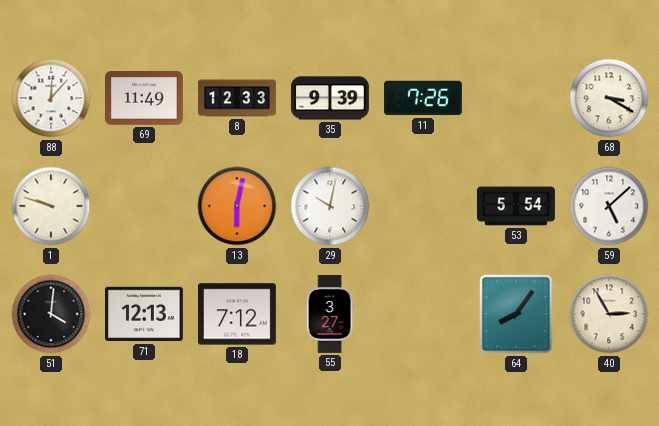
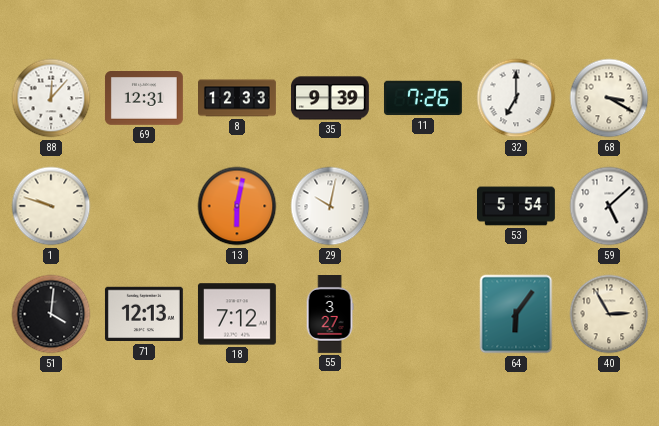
69: 11:49 -> 12:31 (144, 99)
32: none -> 7:00 (516, 98)
64: 8:06 -> 6:06 (516, 314)
